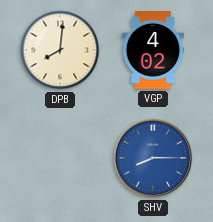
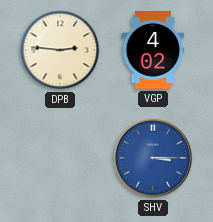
DPB: 8:01 -> 2:46 (60, 50)
SHV: 8:15 -> 3:15 (153, 158)
